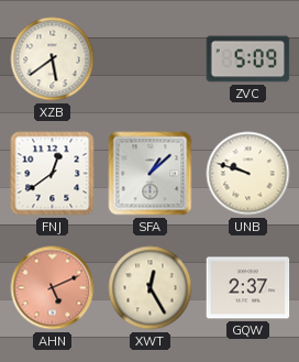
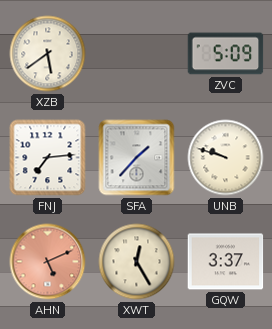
FNJ: 12:39 -> 7:14 (48, 158)
SFA: 1:08 -> 1:37 (137, 158)
GQW: 2:37 -> 3:37 (226, 262)
